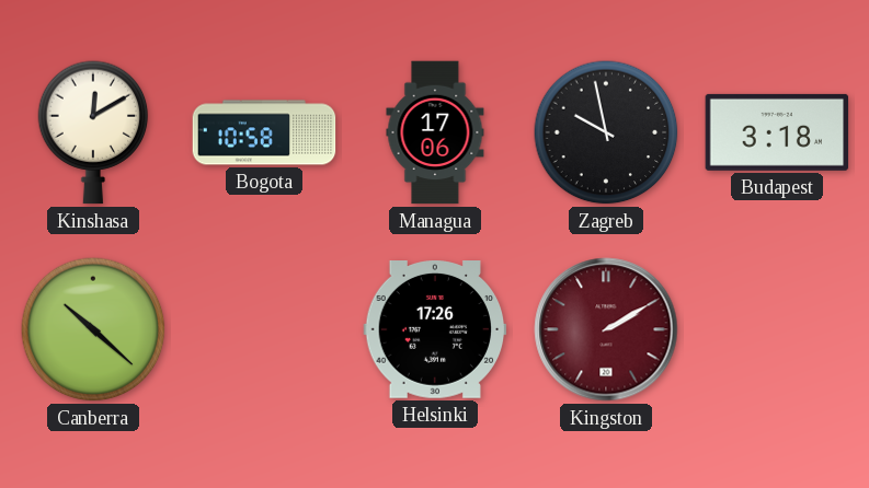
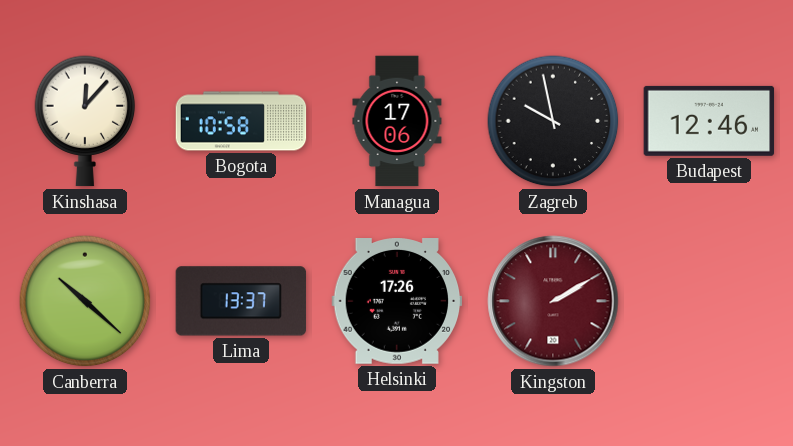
Kinshasa: 12:10 -> 12:07 (85, 121)
Budapest: 3:18 -> 12:46 (709, 121)
Lima: none -> 13:37 (241, 301)
